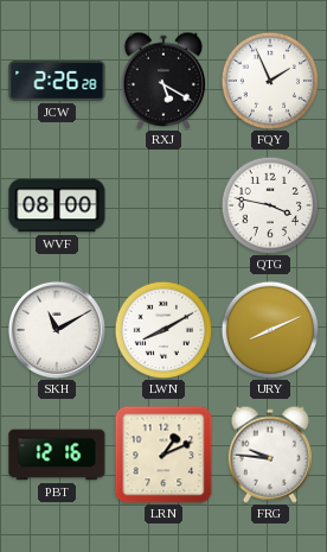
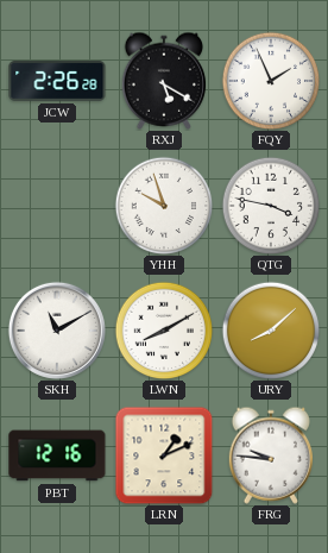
WVF: 08:00 -> none (57, 205)
YHH: none -> 9:57 (164, 206)
URY: 8:11 -> 8:08 (271, 331)
